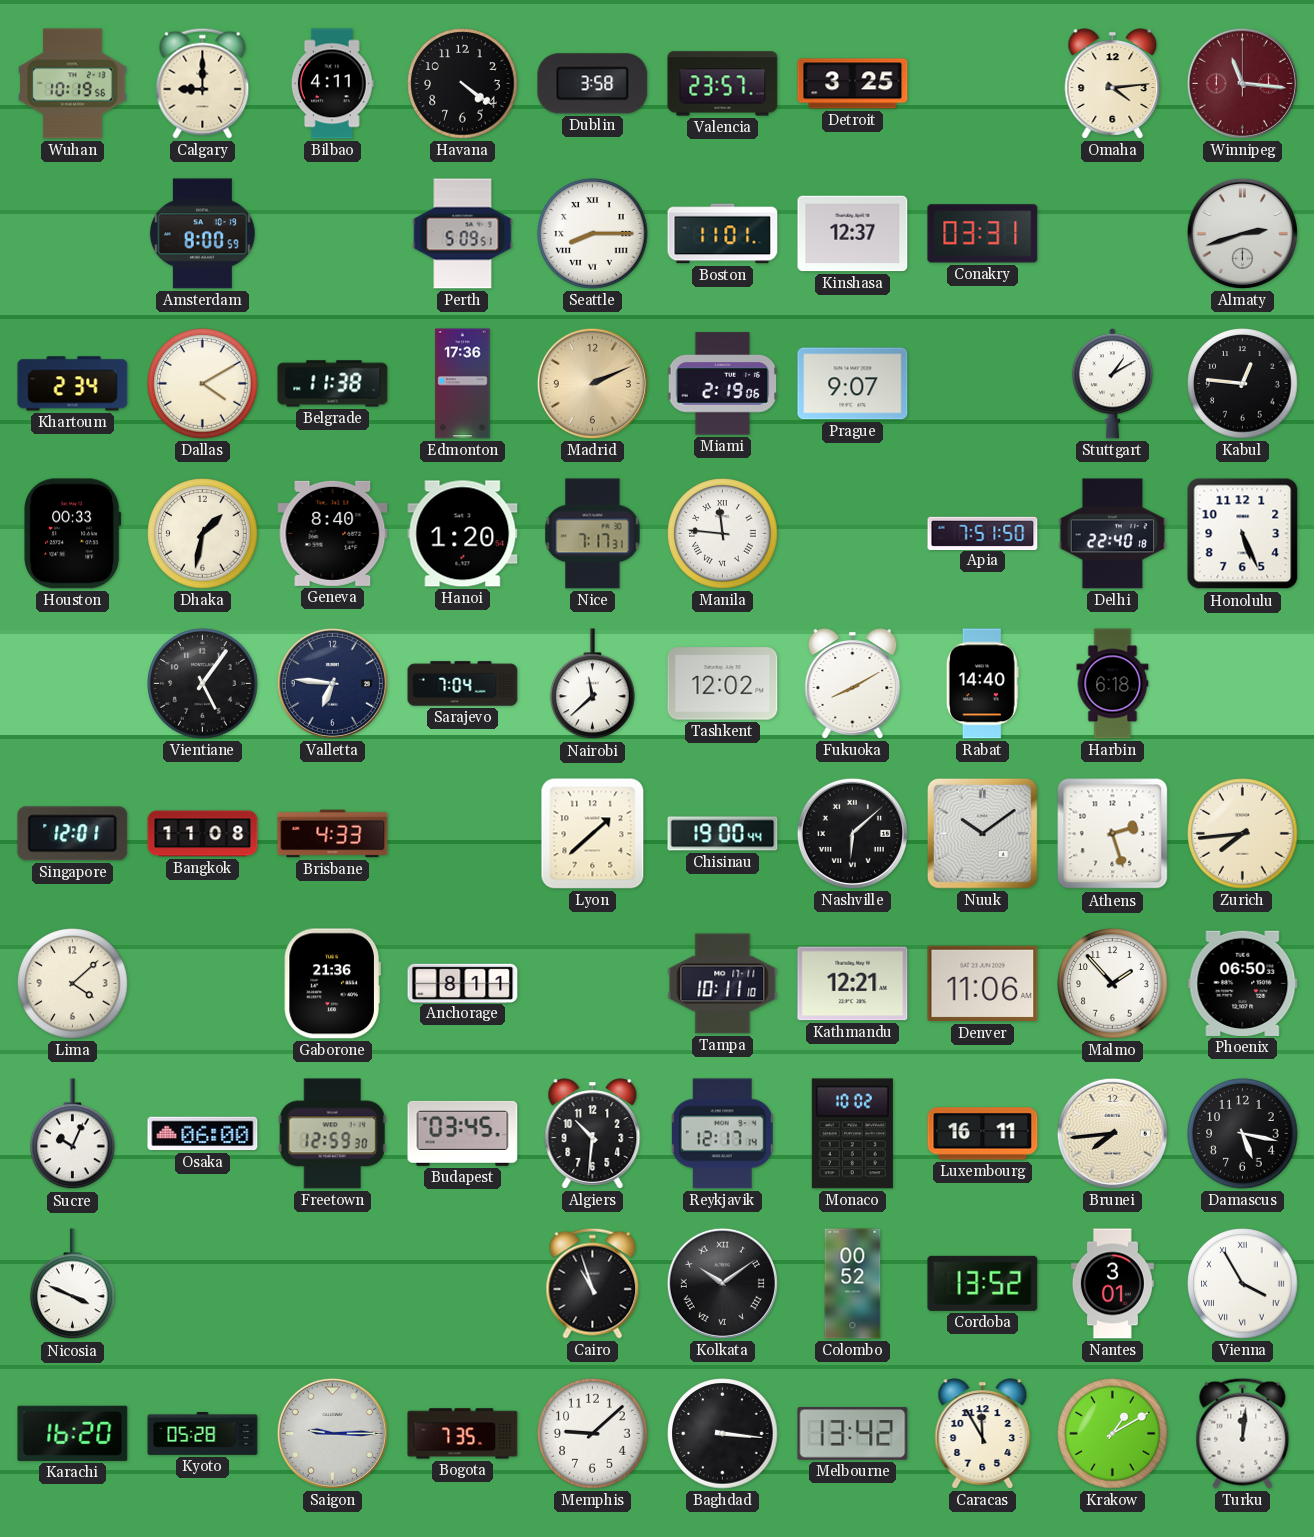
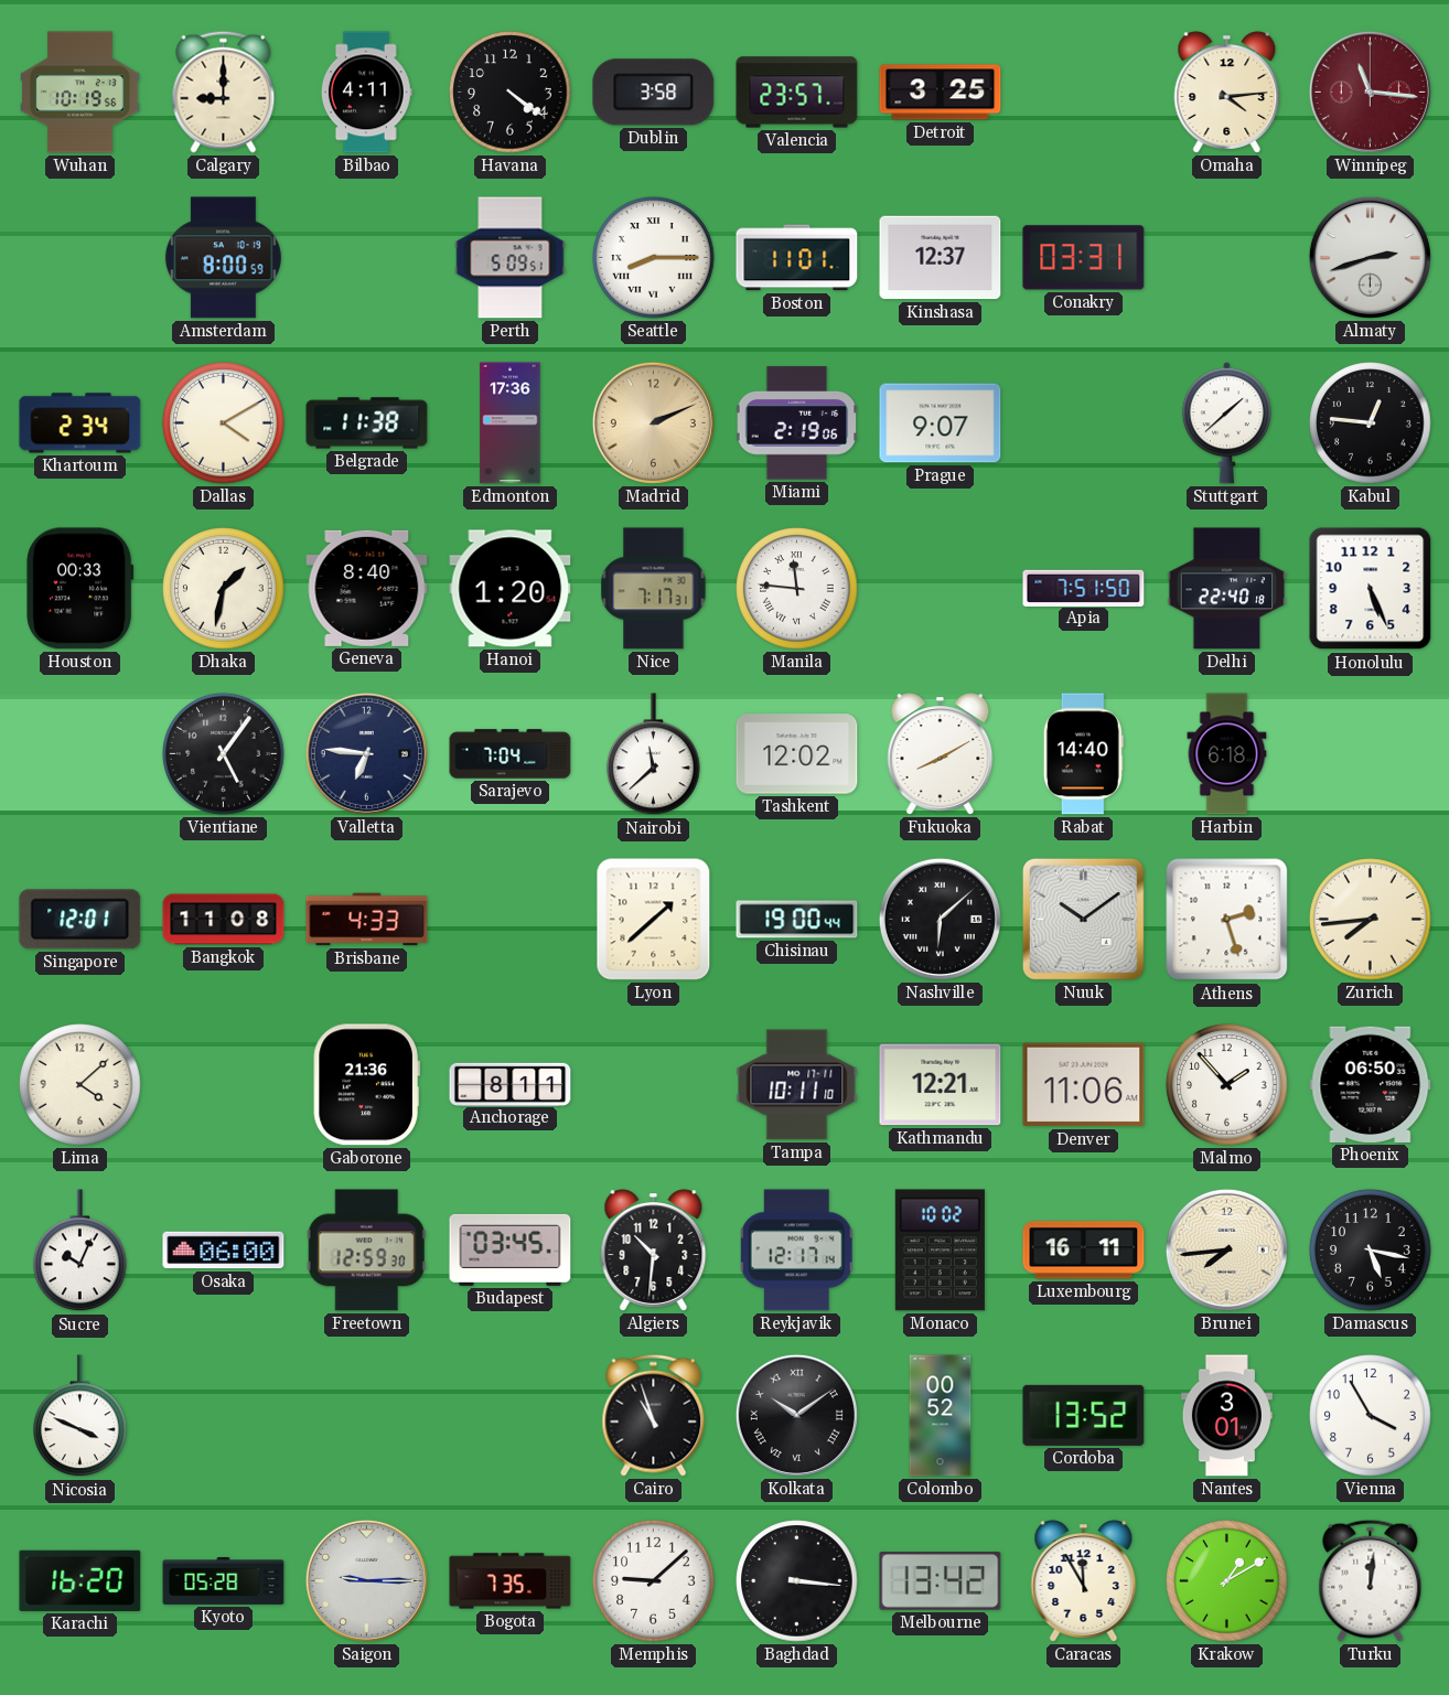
Stuttgart: 1:10 -> 1:38 (1226, 423)
Vienna numerals: Roman -> Arabic (1371, 1416)
